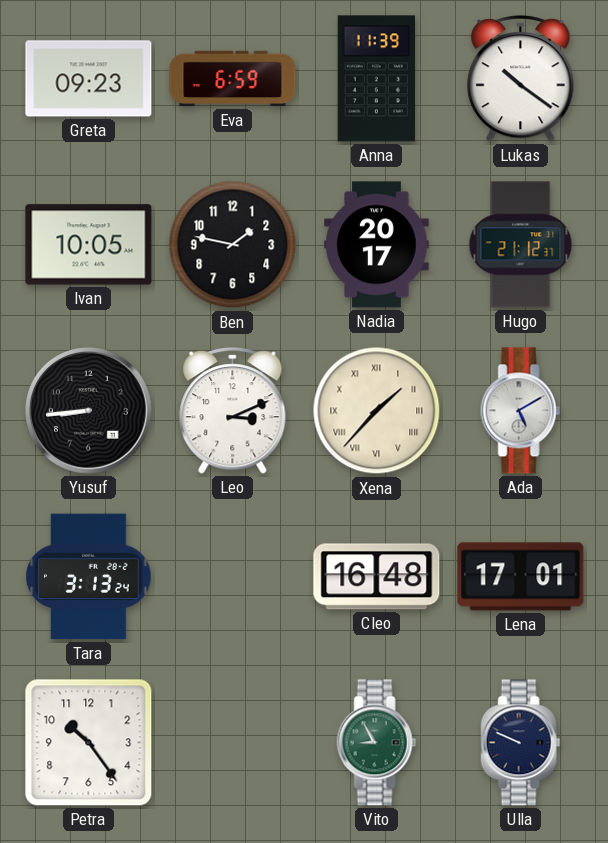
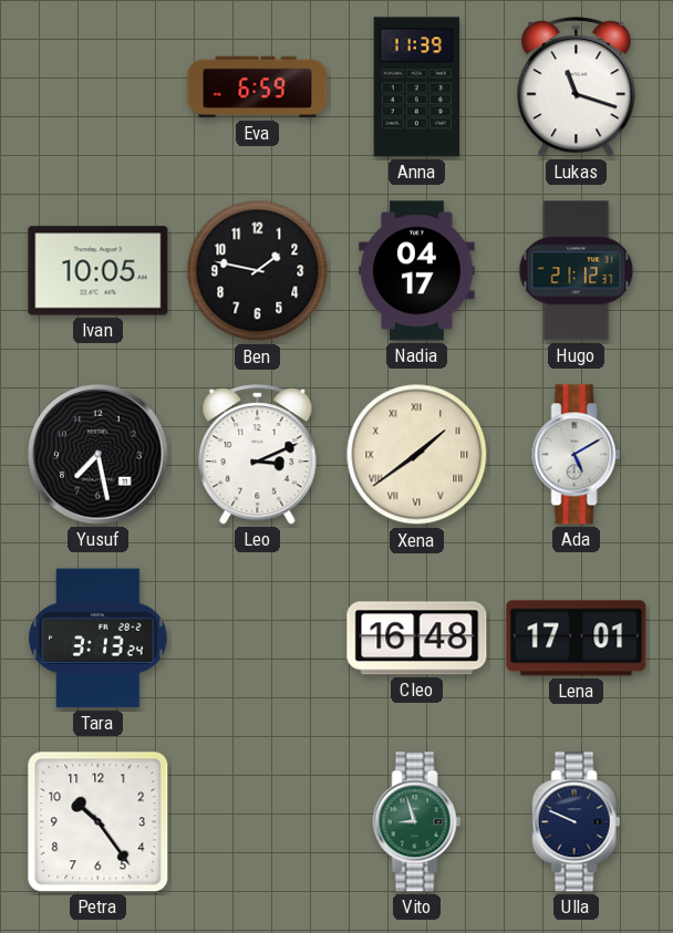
Greta: 09:23 -> none (89, 79)
Lukas: 10:21 -> 11:18 (577, 87)
Nadia: 20:17 -> 04:17 (417, 271)
Yusuf: 8:44 -> 7:28 (99, 455)
Xena: 1:37 -> 1:39 (417, 455)
Vito: 8:55 -> 8:57 (417, 822)
